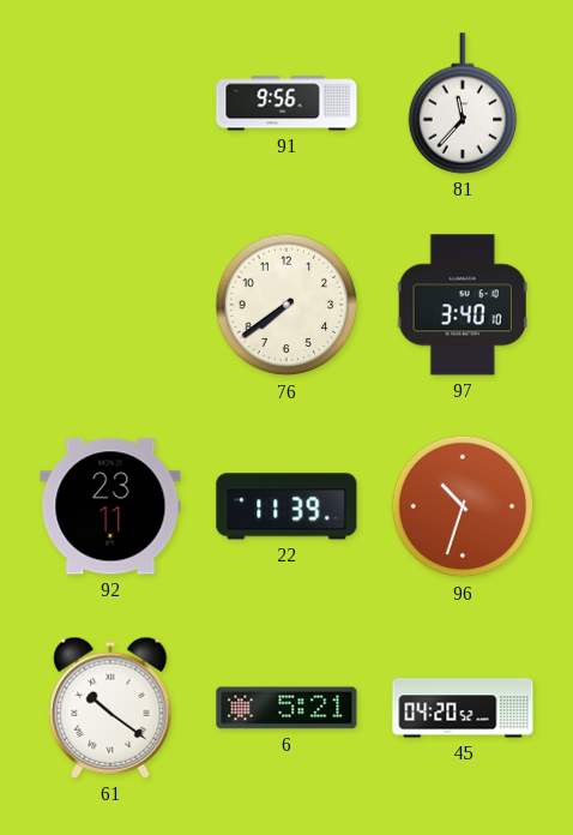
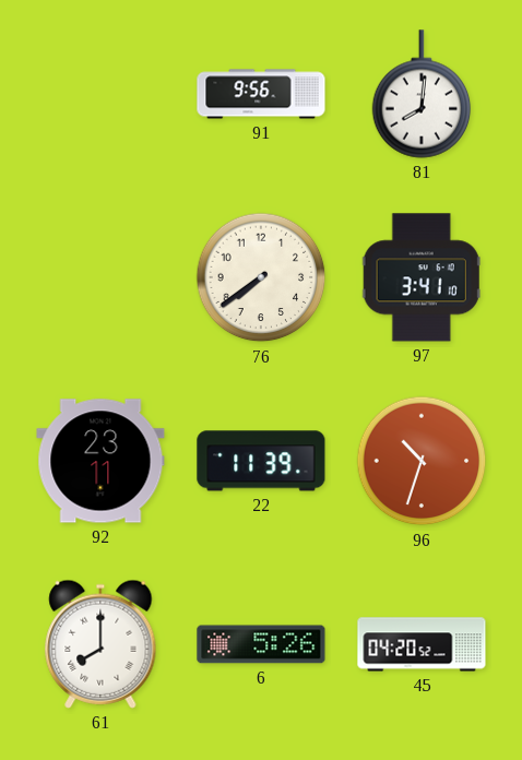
81: 11:37 -> 8:01 (422, 94)
97: 3:40 -> 3:41 (422, 277)
61: 10:21 -> 8:00 (100, 644)
6: 5:21 -> 5:26 (261, 644)
